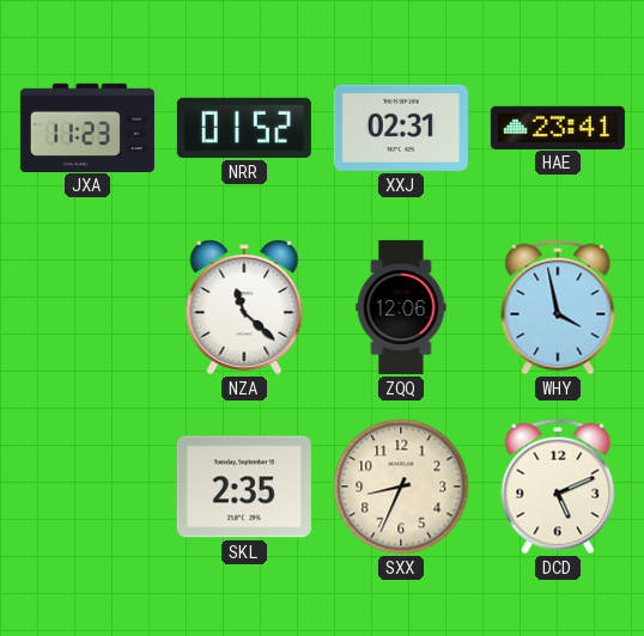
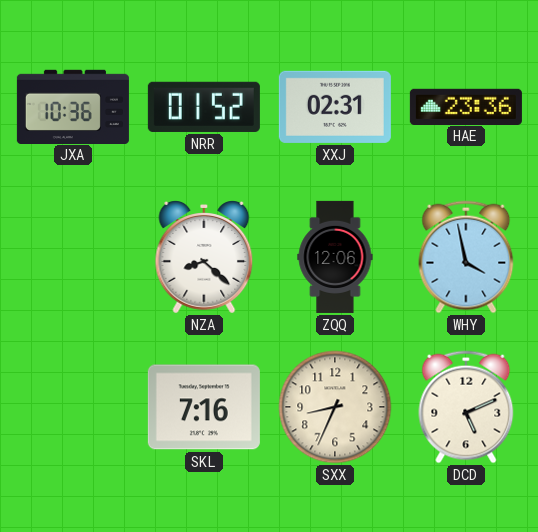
JXA: 11:23 -> 10:36 (73, 106)
HAE: 23:41 -> 23:36 (466, 106)
NZA: 11:22 -> 8:22 (204, 257)
SKL: 2:35 -> 7:16 (204, 407)
